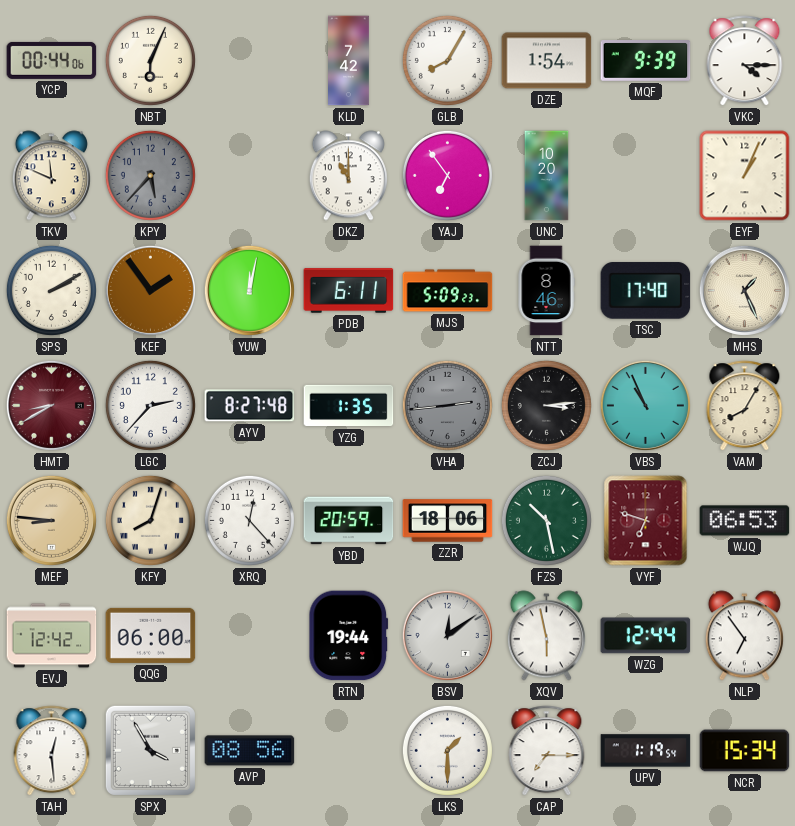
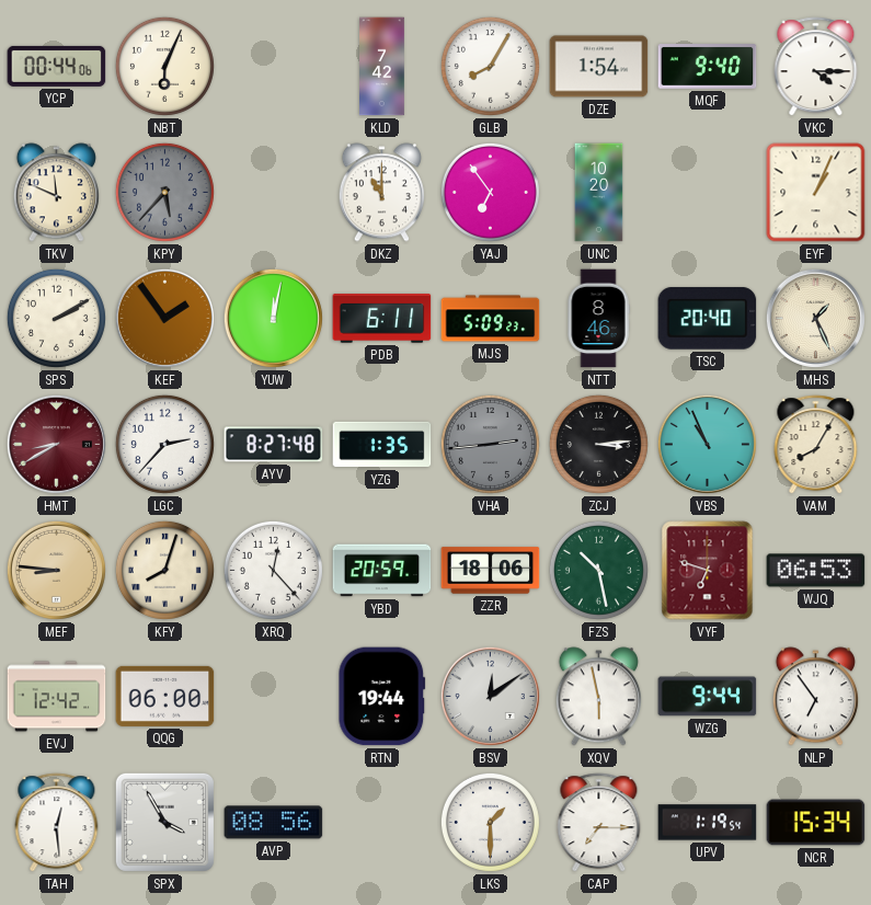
MQF: 9:39 -> 9:40 (708, 67)
TSC: 17:40 -> 20:40 (708, 319)
WZG: 12:44 -> 9:44 (708, 697)
